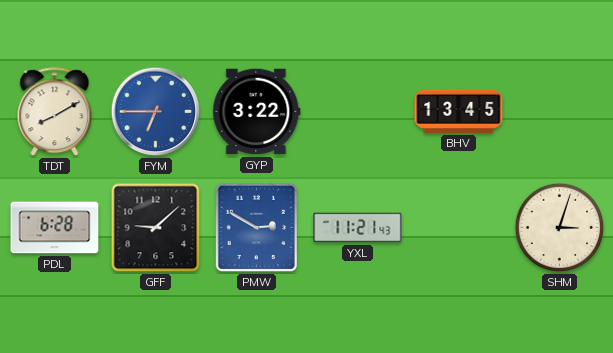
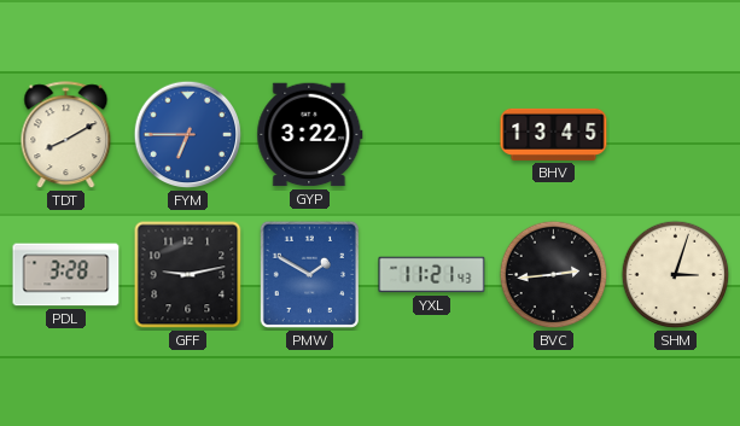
PDL: 6:28 -> 3:28 (66, 275)
GFF: 9:08 -> 9:13 (188, 275)
PMW: 2:50 -> 1:50 (309, 275)
BVC: none -> 2:44 (554, 275)
